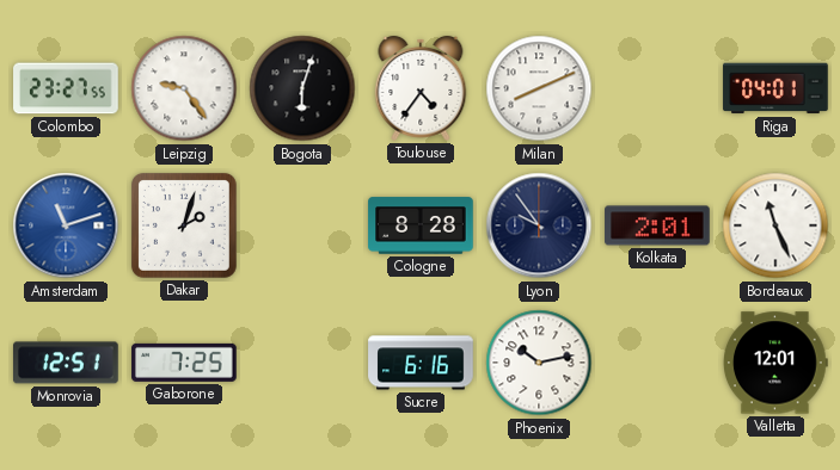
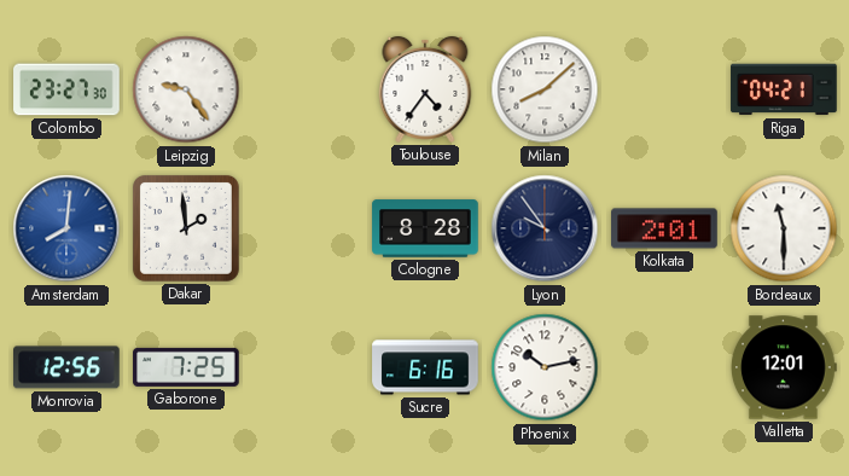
Colombo: 23:27:55 -> 23:27:30 (66, 89)
Bogota: 6:03 -> none (302, 88)
Milan: 8:11 -> 8:08 (545, 89)
Riga: 04:01 -> 04:21 (784, 89)
Amsterdam: 11:12 -> 8:01 (66, 228)
Dakar: 2:03 -> 1:59 (186, 228)
Bordeaux: 11:26 -> 11:30 (784, 228)
Monrovia: 12:51 -> 12:56 (66, 367)
